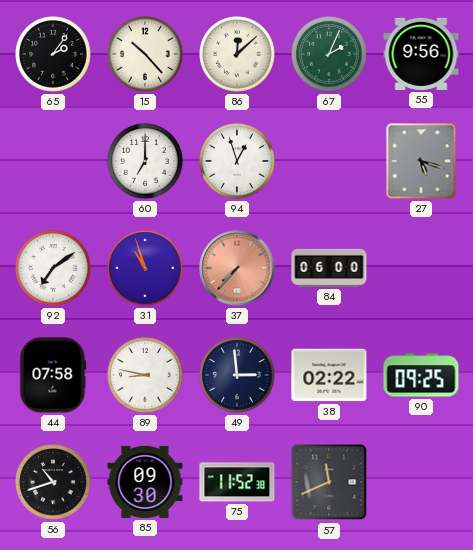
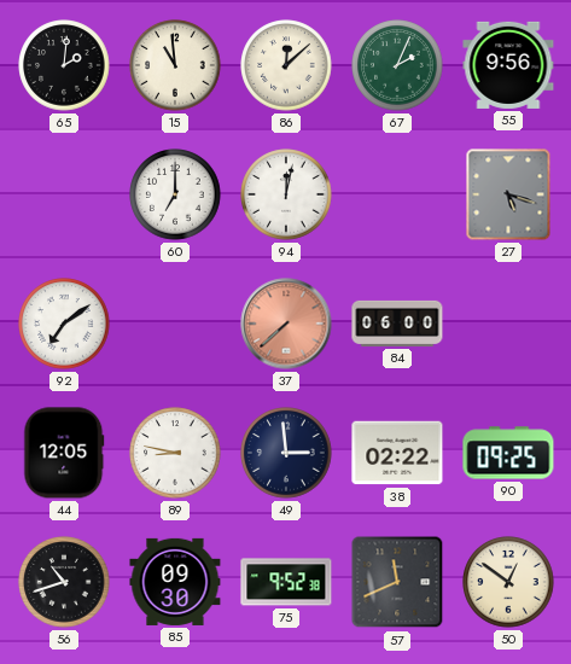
65: 2:06 -> 2:01 (64, 65)
15: 10:23 -> 10:59 (175, 65)
94: 12:57 -> 12:02 (286, 194)
31: 10:57 -> none (145, 268)
37: 7:37 -> 7:38 (286, 324)
44: 07:58 -> 12:05 (64, 453)
75: 11:52 -> 9:52 (286, 582)
50: none -> 12:51 (508, 582)
